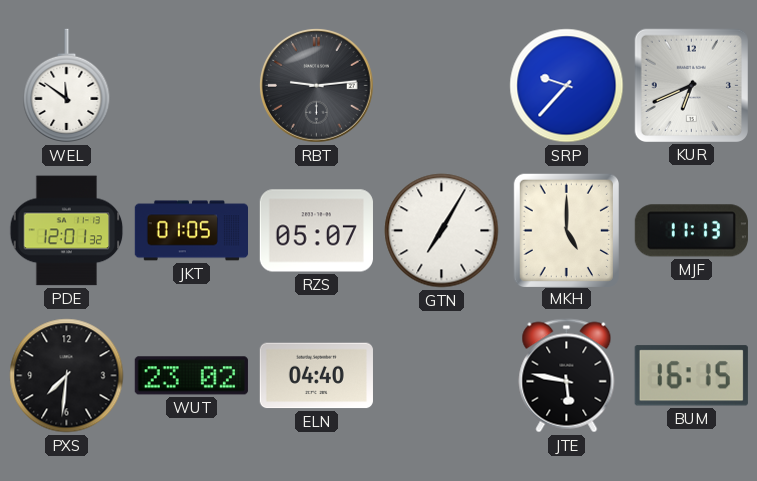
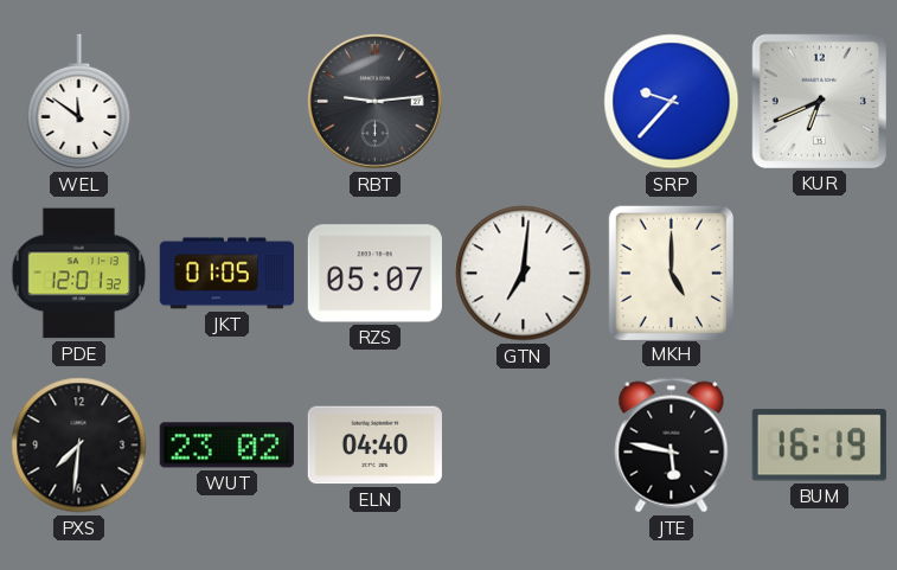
GTN: 7:05 -> 7:01 (524, 274)
MJF: 11:13 -> none (691, 231)
BUM: 16:15 -> 16:19 (819, 446)
